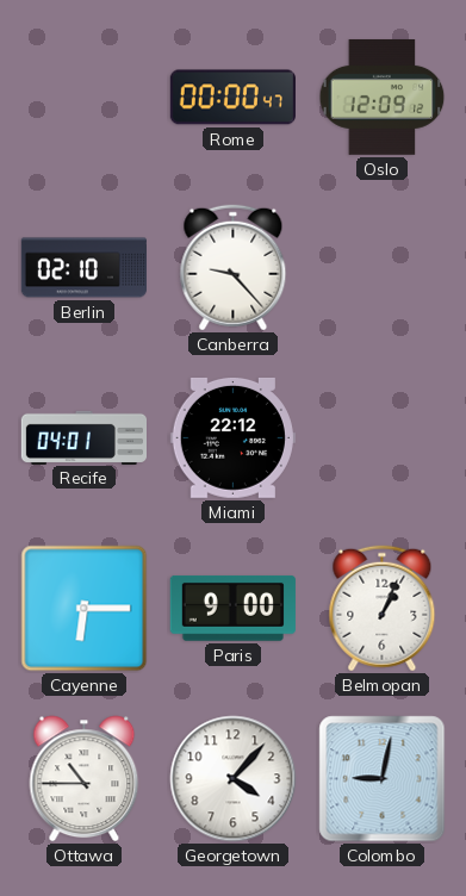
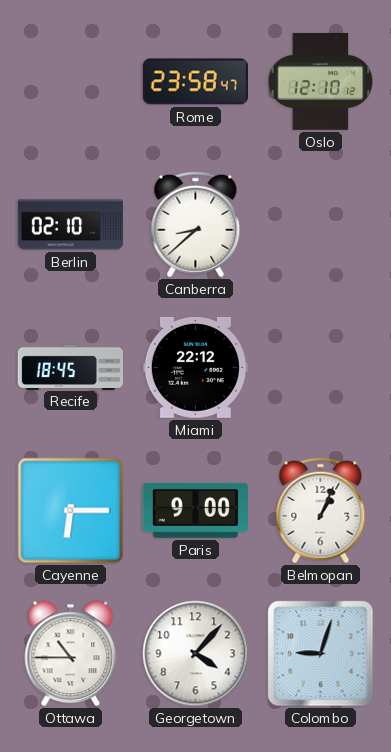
Rome: 00:00 -> 23:58 (195, 82)
Oslo: 12:09 -> 12:10 (321, 81)
Canberra: 9:23 -> 8:38 (196, 225)
Recife: 04:01 -> 18:45 (70, 367)
Colombo: 9:02 -> 9:03 (321, 654)
